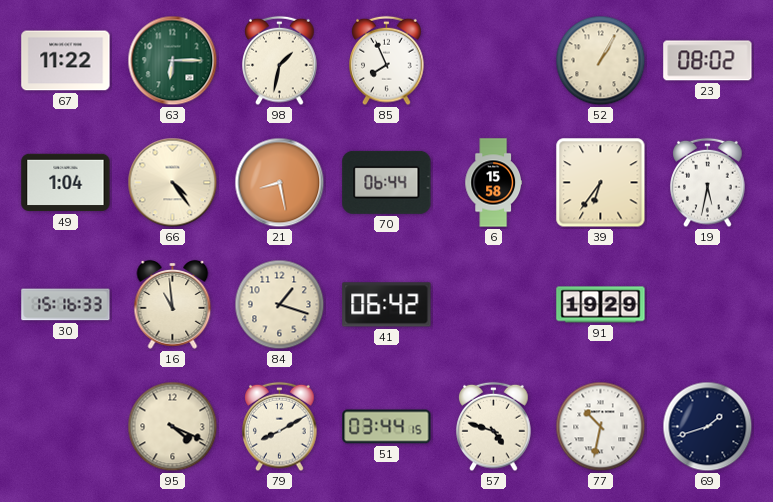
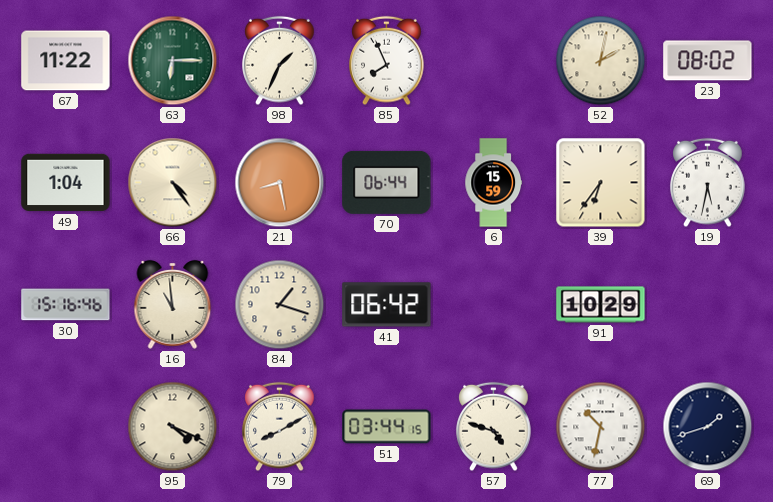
98: 1:32 -> 1:34 (280, 61)
52: 1:05 -> 2:02 (601, 61)
6: 15:58 -> 15:59 (493, 183)
30: 15:16:33 -> 15:16:46 (66, 305)
91: 19:29 -> 10:29 (601, 305)
